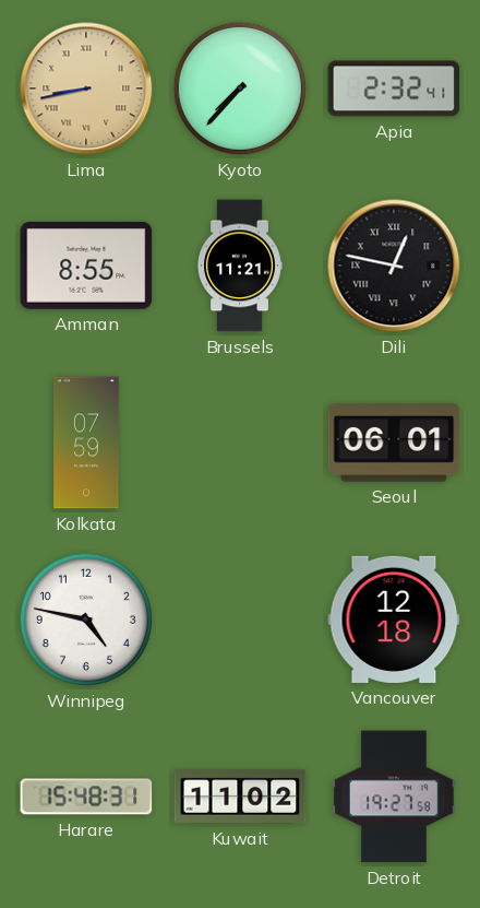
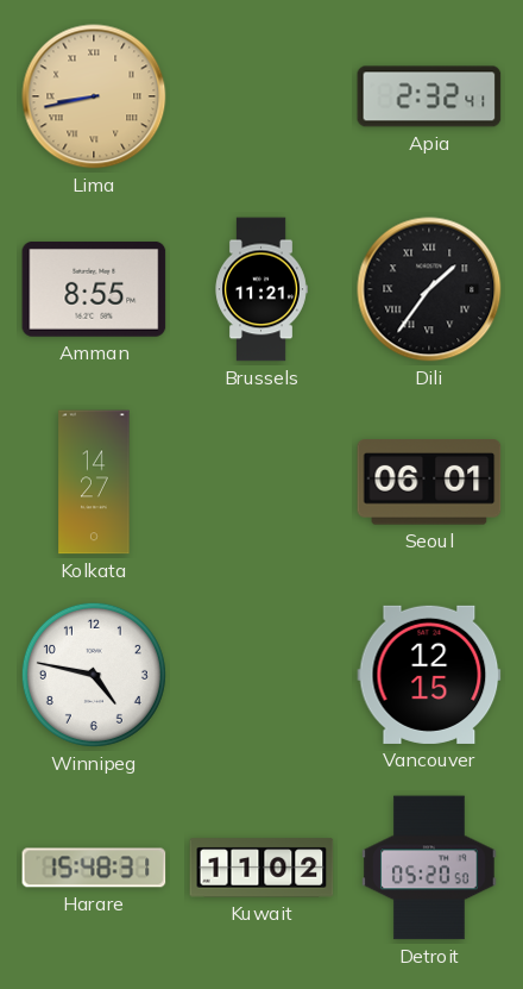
Kyoto: 7:37 -> none (240, 89)
Dili: 12:47 -> 1:36 (429, 289)
Kolkata: 07:59 -> 14:27 (94, 482)
Vancouver: 12:18 -> 12:15 (429, 675)
Detroit: 19:27 -> 05:20 (429, 868)
